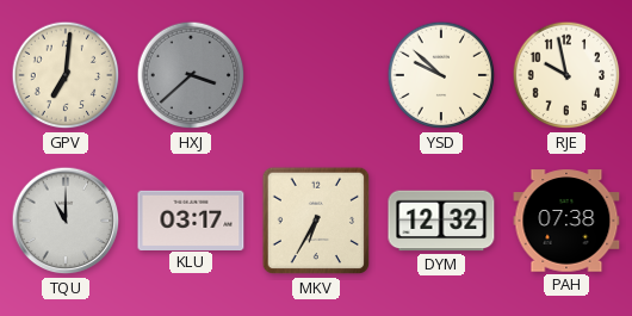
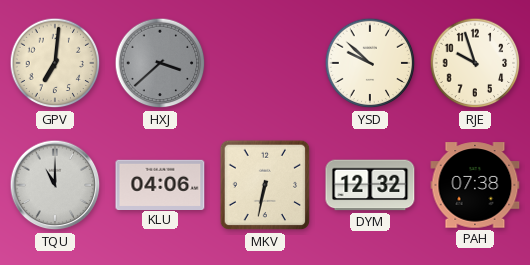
RJE: 9:58 -> 9:57 (475, 63)
KLU: 03:17 -> 04:06 (160, 184)
MKV: 6:35 -> 6:32 (265, 185)
